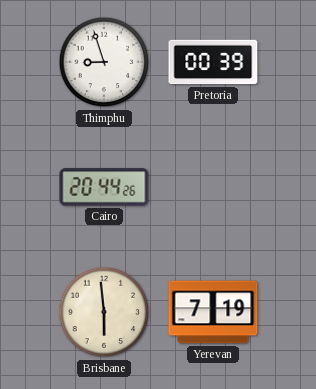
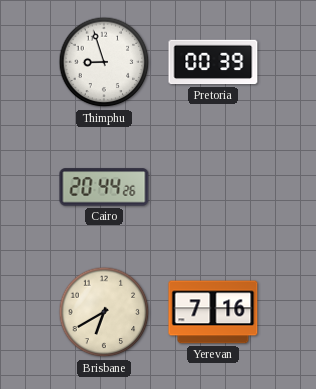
Brisbane: 5:59 -> 6:40 (104, 312)
Yerevan: 7:19 -> 7:16 (213, 312)
